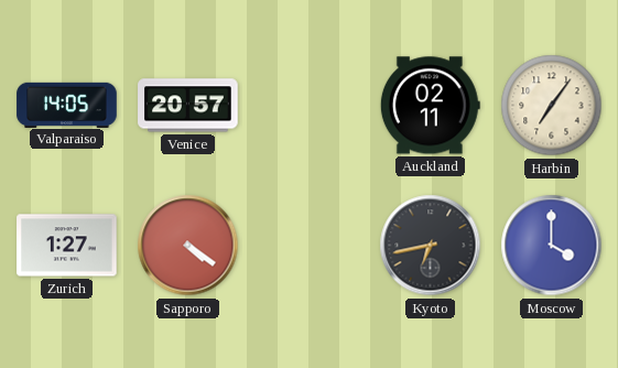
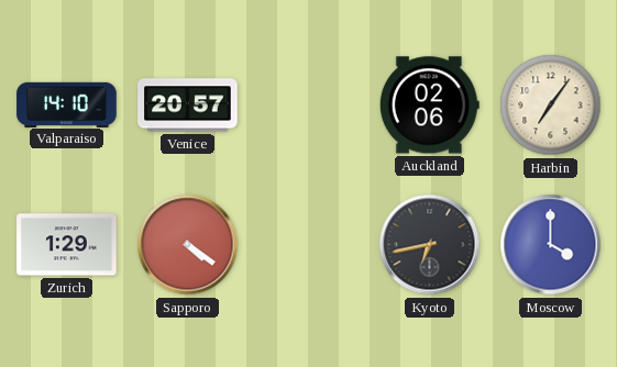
Valparaiso: 14:05 -> 14:10 (67, 104)
Auckland: 02:11 -> 02:06 (429, 105)
Zurich: 1:27 -> 1:29 (67, 245)
